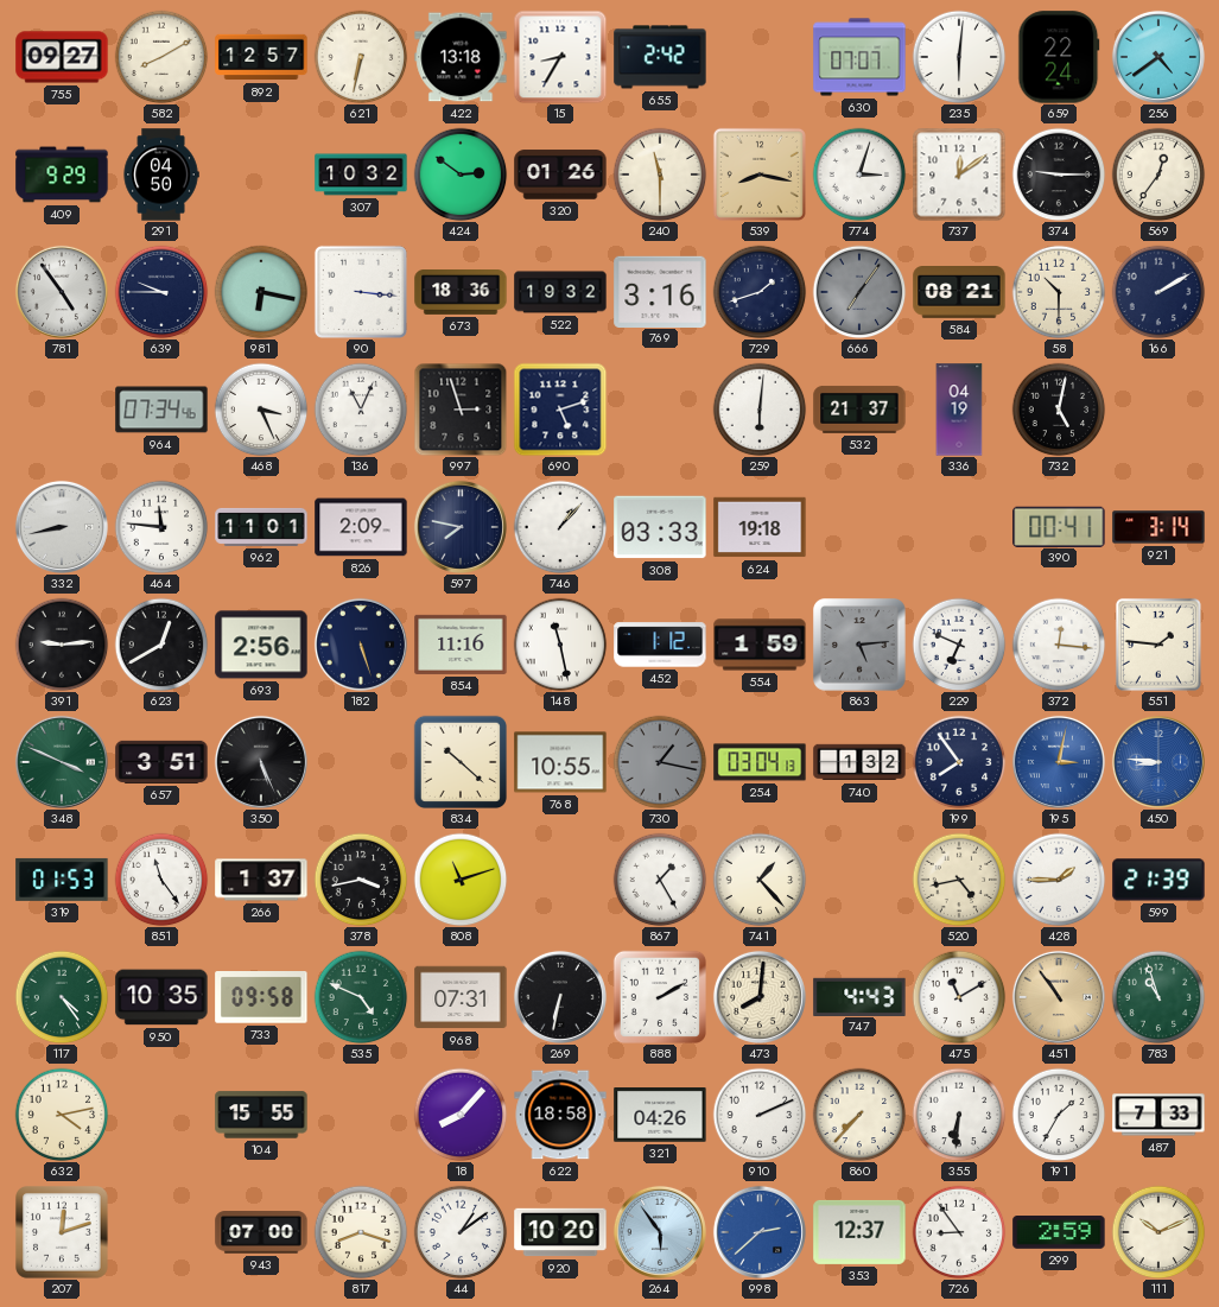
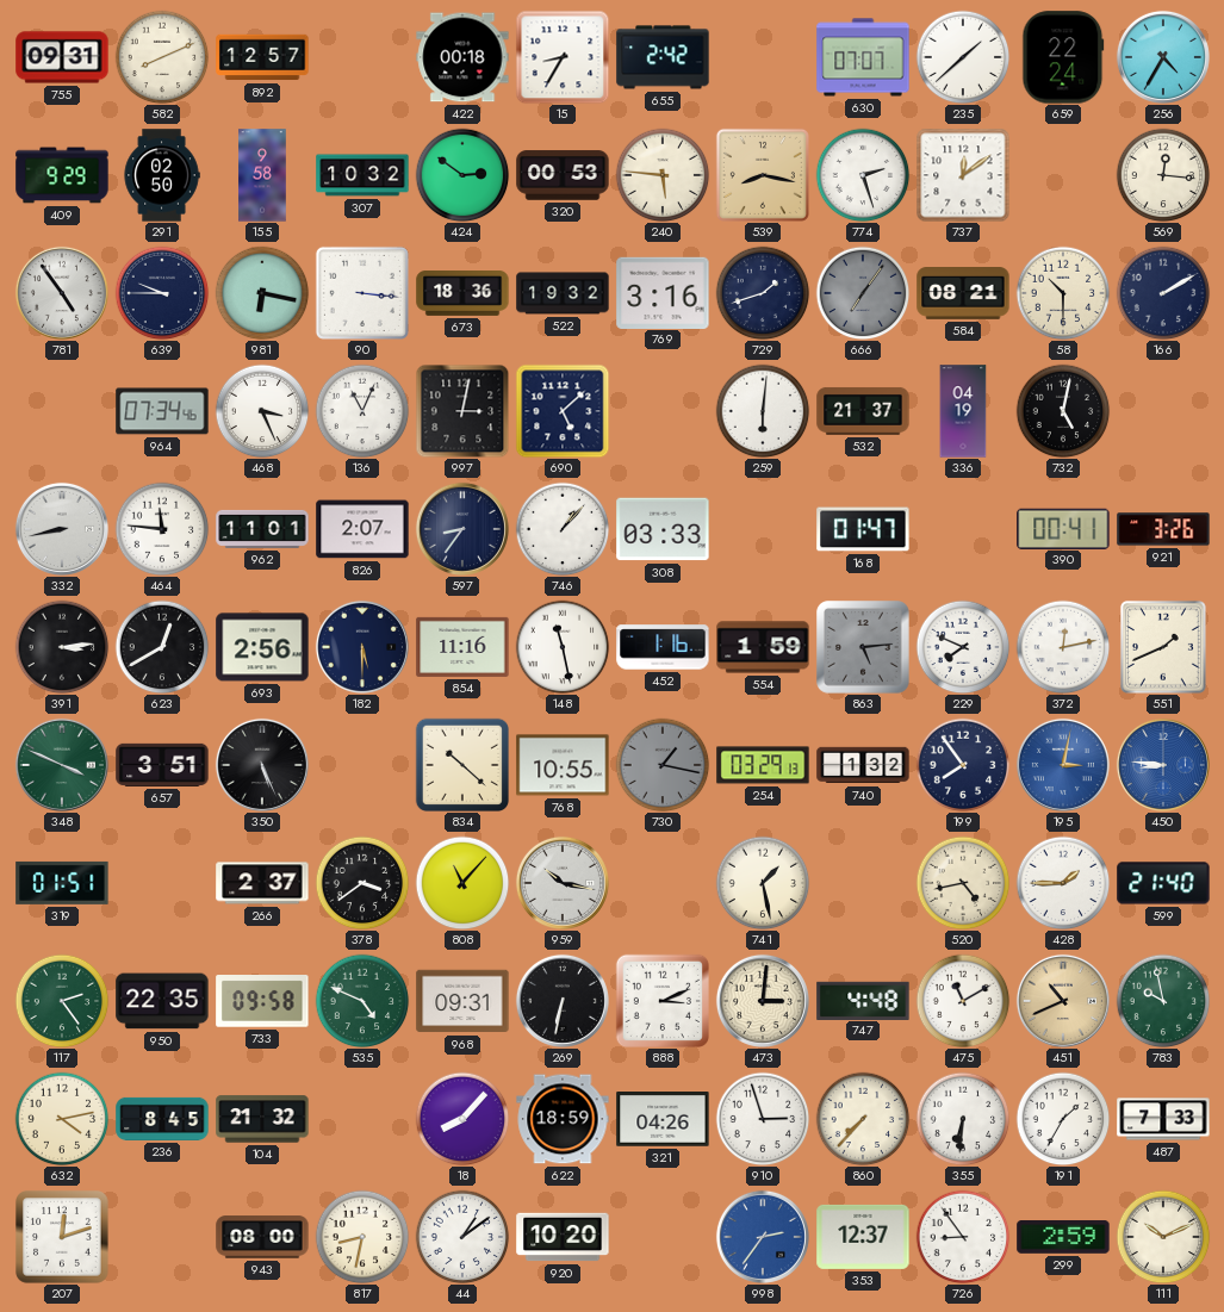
755: 09:27 -> 09:31 (62, 57)
582: 8:10 -> 8:11 (162, 57)
621: 6:32 -> none (361, 57)
422: 13:18 -> 00:18 (462, 57)
235: 6:01 -> 1:38 (963, 57)
256: 4:39 -> 4:35 (1163, 57)
291: 04:50 -> 02:50 (162, 175)
155: none -> 9:58 (262, 175)
320: 01:26 -> 00:53 (563, 175)
240: 11:30 -> 5:46 (663, 175)
774: 3:03 -> 2:27 (863, 175)
374: 9:15 -> none (1059, 175)
569: 12:36 -> 12:16 (1163, 175)
997: 2:57 -> 3:02 (462, 411)
690: 5:12 -> 5:08 (563, 411)
826: 2:09 -> 2:07 (362, 529)
597: 7:47 -> 8:36 (462, 529)
624: 19:18 -> none (760, 527)
168: none -> 01:47 (863, 529)
921: 3:14 -> 3:26 (1163, 529)
391: 9:14 -> 3:14 (62, 647)
182: 5:27 -> 5:30 (362, 647)
452: 1:12 -> 1:16 (663, 647)
229: 6:49 -> 7:49 (963, 647)
372: 12:16 -> 12:13 (1063, 647)
551: 1:46 -> 1:41 (1163, 647)
254: 03:04 -> 03:29 (763, 765)
319: 01:53 -> 01:51 (62, 883)
851: 11:24 -> none (161, 880)
266: 1:37 -> 2:37 (262, 883)
378: 3:43 -> 3:39 (362, 883)
808: 11:12 -> 11:07 (462, 883)
959: none -> 10:17 (563, 883)
867: 1:25 -> none (660, 880)
741: 1:23 -> 1:28 (763, 883)
599: 21:39 -> 21:40 (1163, 883)
117: 4:24 -> 2:24 (62, 1001)
950: 10:35 -> 22:35 (162, 1001)
968: 07:31 -> 09:31 (462, 1001)
888: 2:10 -> 3:11 (661, 1000)
473: 8:01 -> 3:01 (763, 1001)
747: 4:43 -> 4:48 (863, 1000)
451: 10:54 -> 10:41 (1063, 1001)
783: 10:57 -> 9:58 (1163, 1001)
236: none -> 8:45 (162, 1119)
104: 15:55 -> 21:32 (262, 1119)
622: 18:58 -> 18:59 (563, 1119)
910: 2:11 -> 2:57 (763, 1119)
943: 07:00 -> 08:00 (262, 1237)
817: 8:18 -> 8:32 (362, 1237)
264: 5:54 -> none (660, 1232)
998: 2:38 -> 2:36 (763, 1237)
